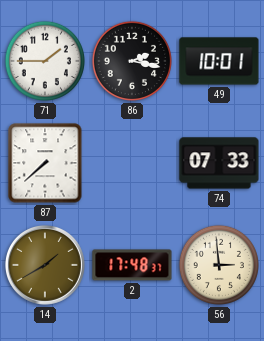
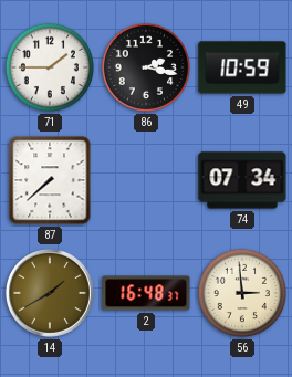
49: 10:01 -> 10:59 (242, 67)
74: 07:33 -> 07:34 (242, 180)
2: 17:48 -> 16:48 (146, 293)
